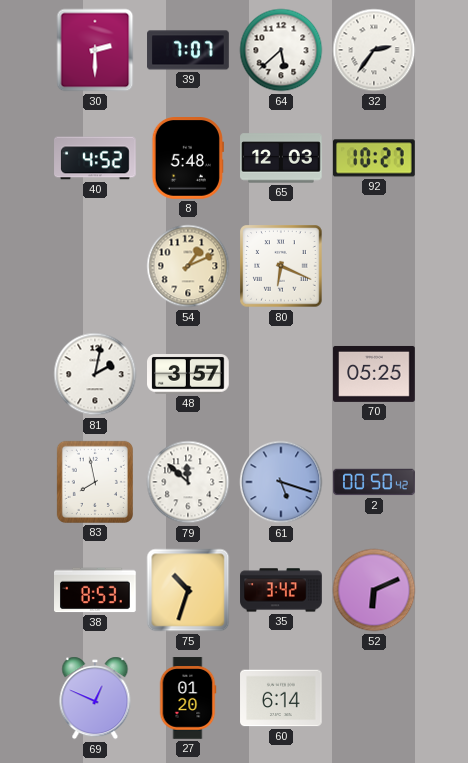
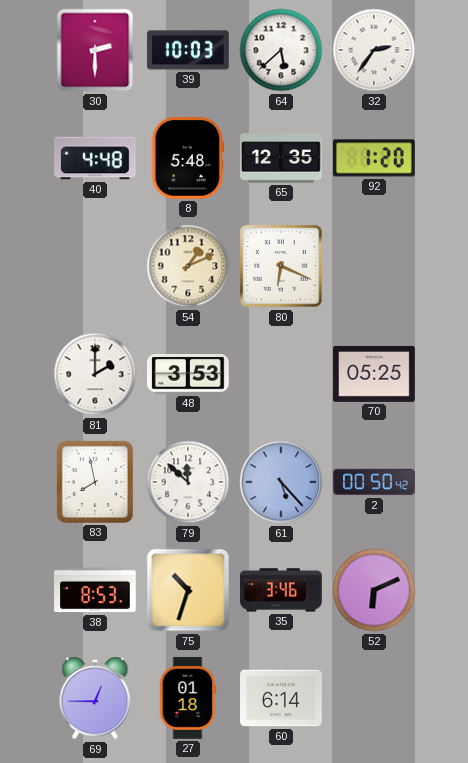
39: 7:07 -> 10:03 (188, 50)
40: 4:52 -> 4:48 (95, 158)
65: 12:03 -> 12:35 (281, 158)
92: 10:27 -> 1:20 (375, 158)
81: 2:02 -> 2:00 (95, 374)
48: 3:57 -> 3:53 (189, 375)
61: 5:18 -> 5:23 (281, 482)
35: 3:42 -> 3:46 (281, 590)
69: 12:49 -> 12:45 (95, 698)
27: 01:20 -> 01:18 (188, 698)
